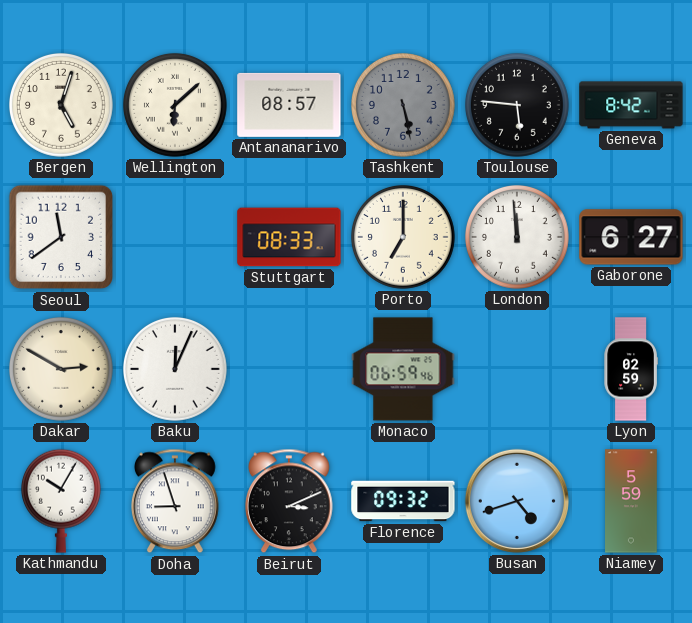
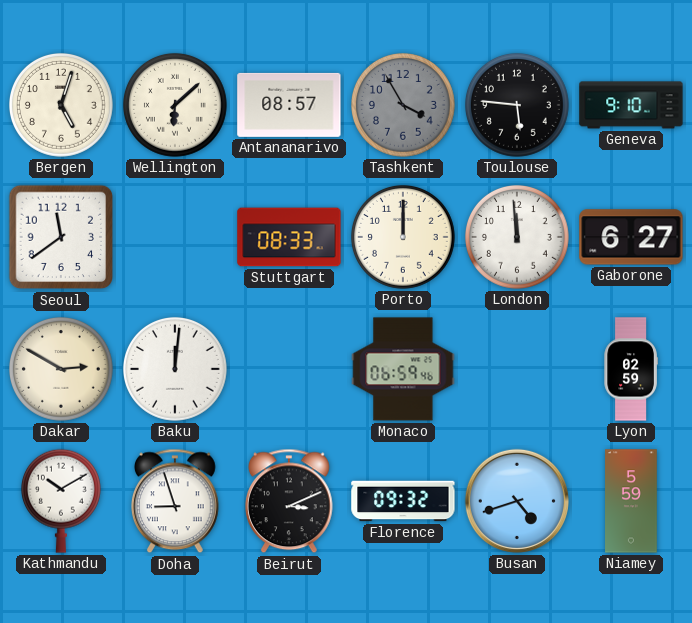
Tashkent: 5:28 -> 3:55 (404, 105)
Geneva: 8:42 -> 9:10 (631, 105)
Porto: 7:00 -> 12:00 (404, 237)
Baku: 12:04 -> 12:01 (176, 369)
Kathmandu: 10:05 -> 10:10 (61, 501)
